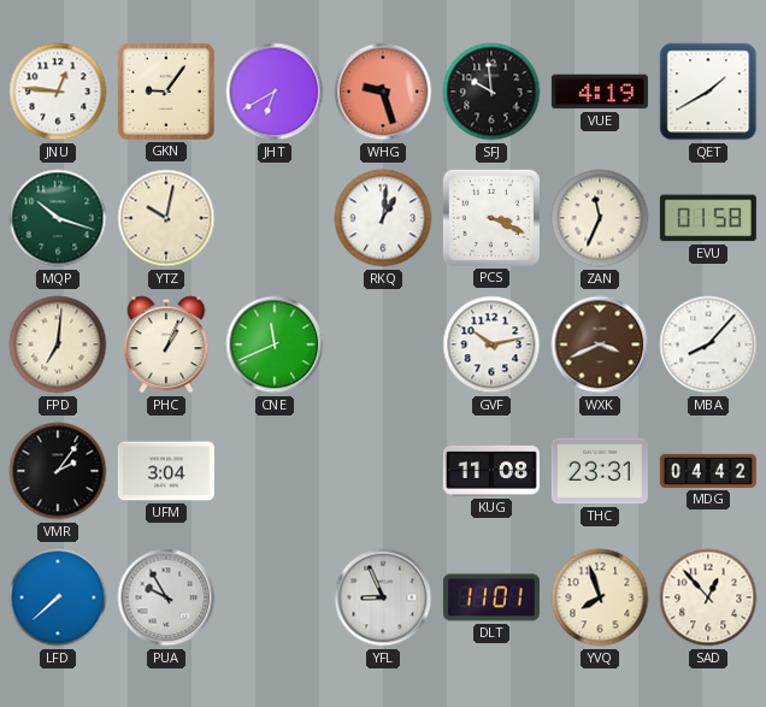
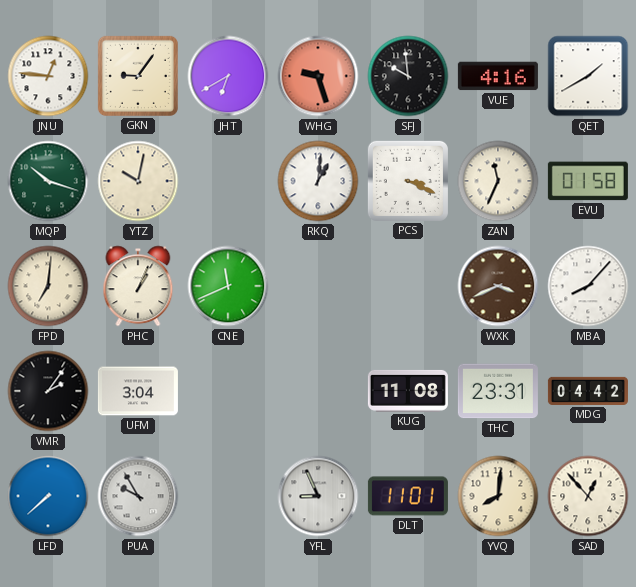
VUE: 4:19 -> 4:16 (498, 76)
GVF: 10:13 -> none (491, 344)
YVQ: 7:57 -> 8:01 (498, 496)
